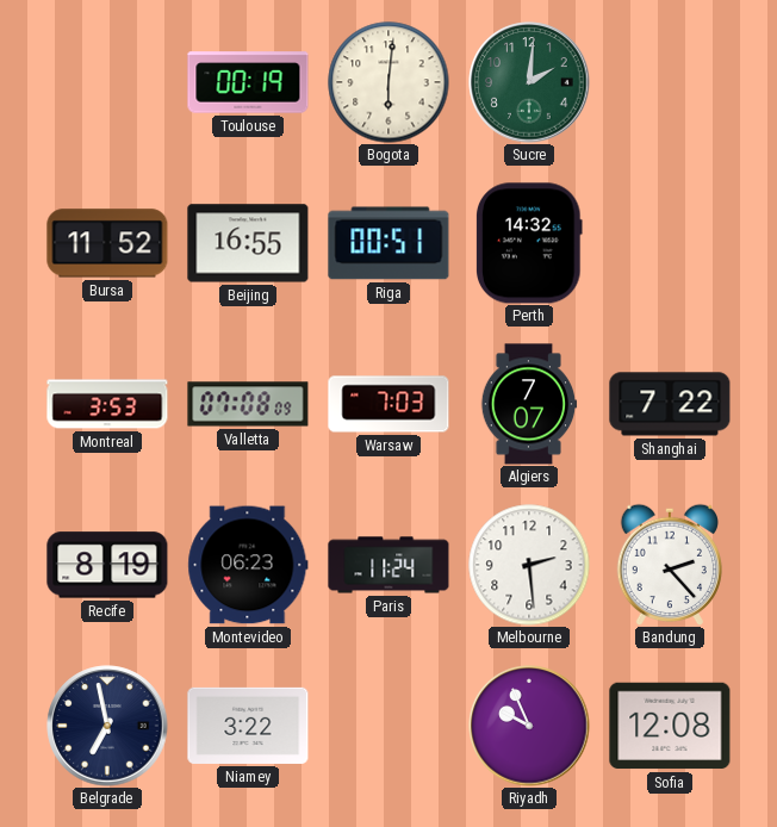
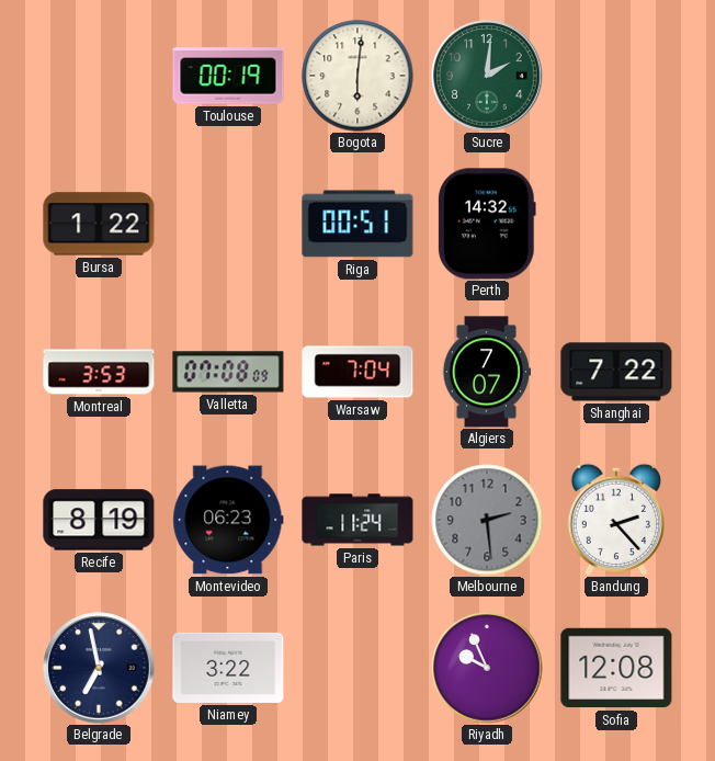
Bursa: 11:52 -> 1:22 (99, 224)
Beijing: 16:55 -> none (248, 243)
Warsaw: 7:03 -> 7:04 (357, 372)
Melbourne dial: white -> grey (487, 520)
